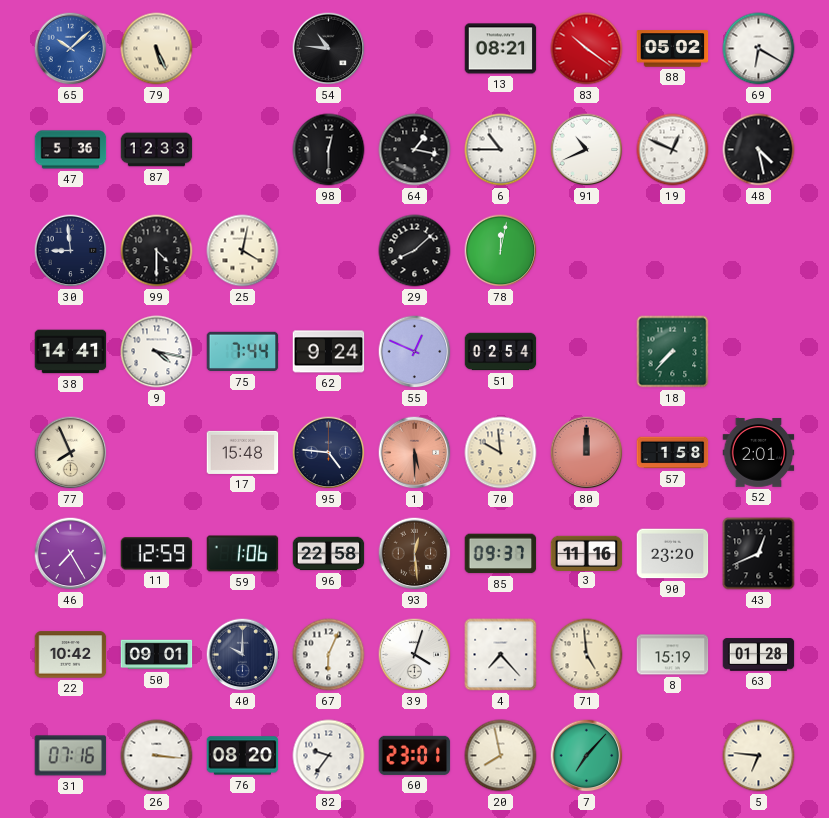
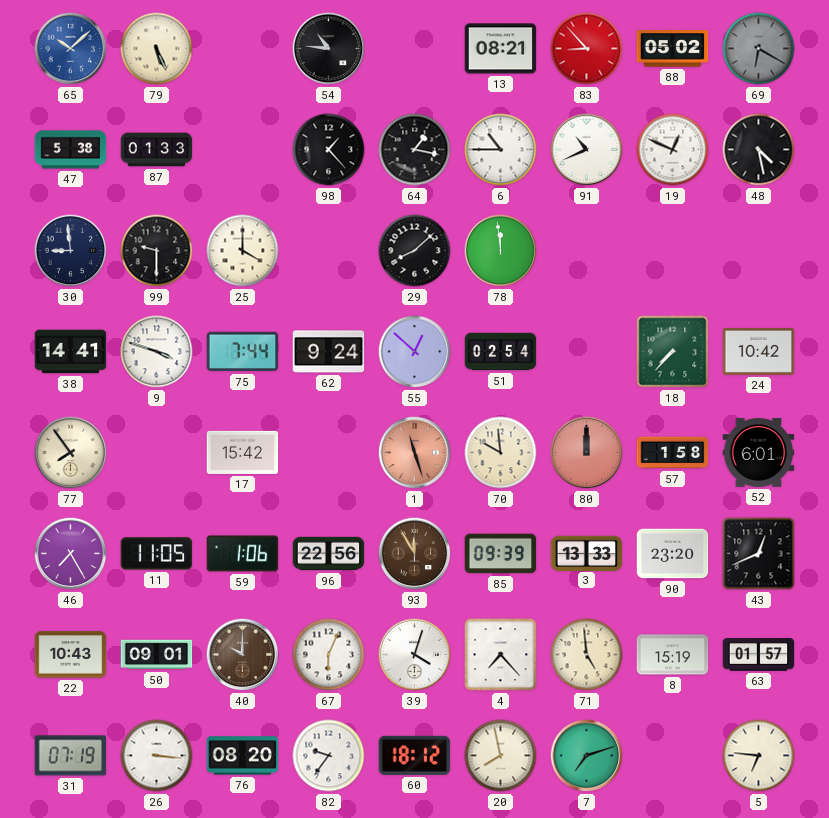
83: 10:21 -> 8:53 (587, 49)
69 dial: white -> grey (759, 49)
47: 5:36 -> 5:38 (71, 150)
87: 12:33 -> 01:33 (157, 150)
98: 12:30 -> 1:23 (329, 150)
99: 4:30 -> 9:30 (157, 251)
25: 4:02 -> 4:00 (243, 251)
78: 12:02 -> 11:59 (501, 251)
9: 4:17 -> 3:48 (157, 352)
55: 12:49 -> 12:52 (415, 352)
24: none -> 10:42 (759, 352)
77: 7:56 -> 7:54 (71, 453)
17: 15:48 -> 15:42 (243, 452)
95: 4:46 -> none (329, 453)
1: 5:30 -> 11:27 (415, 453)
52: 2:01 -> 6:01 (759, 453)
11: 12:59 -> 11:05 (157, 554)
96: 22:58 -> 22:56 (329, 554)
93: 12:29 -> 11:55 (415, 554)
85: 09:37 -> 09:39 (501, 554)
3: 11:16 -> 13:33 (587, 553)
22: 10:42 -> 10:43 (71, 655)
40 dial: navy -> brown (243, 655)
63: 01:28 -> 01:57 (759, 655)
31: 07:16 -> 07:19 (71, 756)
60: 23:01 -> 18:12 (415, 755)
7: 7:07 -> 7:12 (587, 756)
